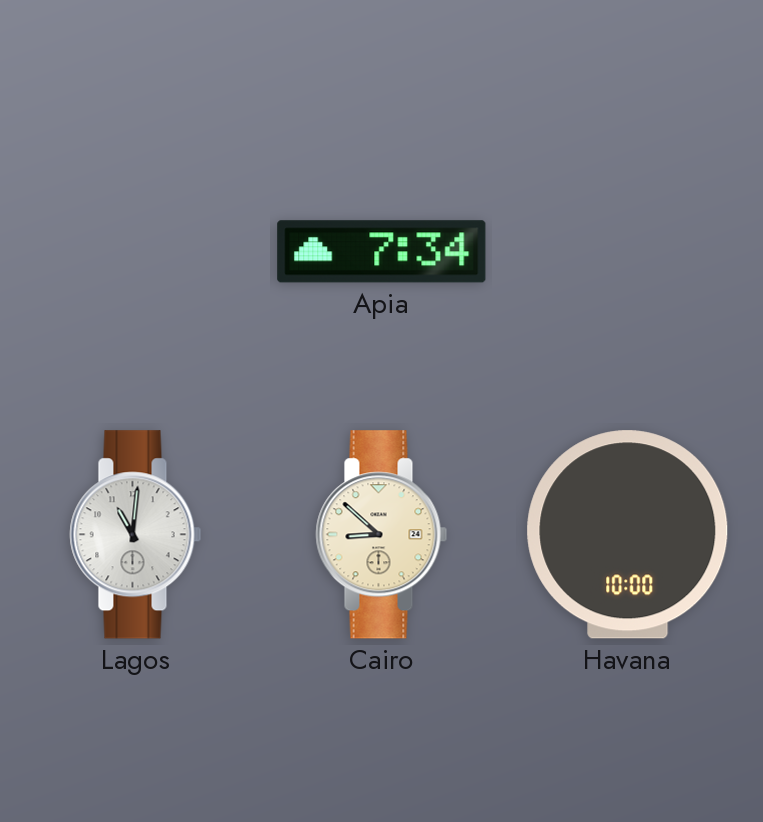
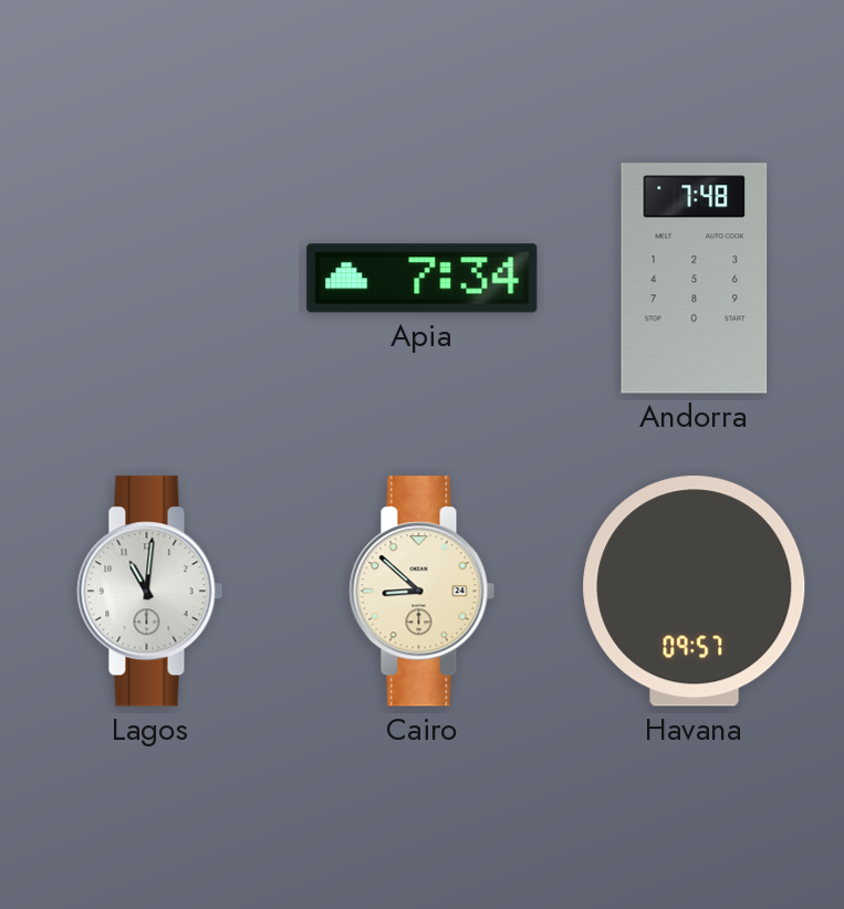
Andorra: none -> 7:48 (695, 279)
Havana: 10:00 -> 09:57 (695, 592)
